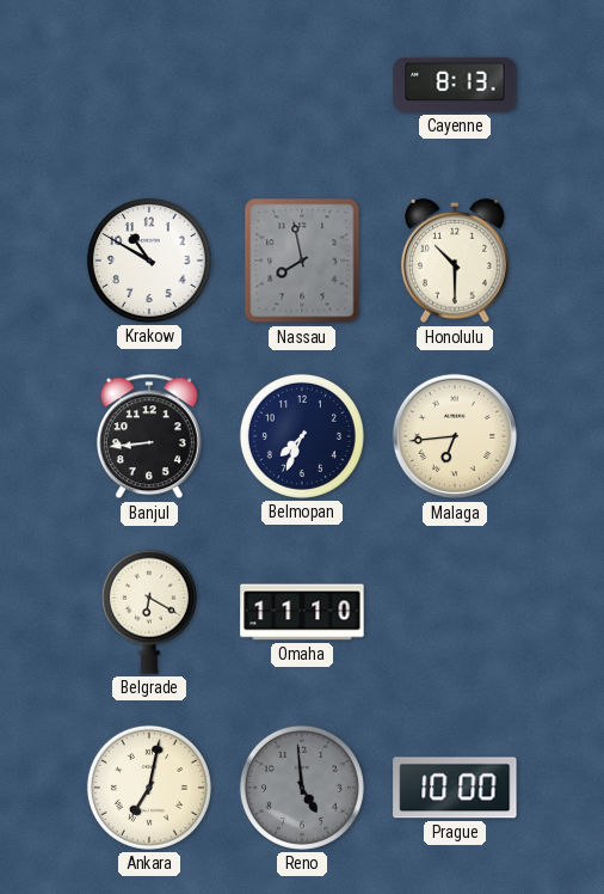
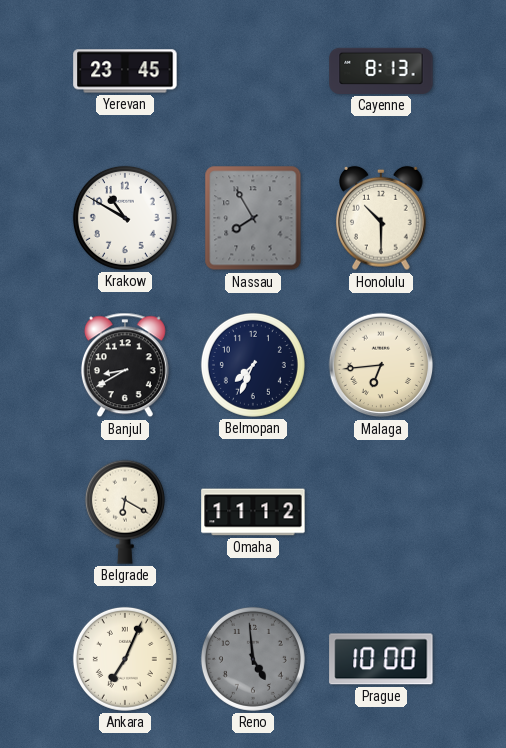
Yerevan: none -> 23:45 (125, 71)
Nassau: 7:58 -> 7:55 (253, 218)
Banjul: 8:44 -> 8:40 (125, 365)
Omaha: 11:10 -> 11:12 (253, 512)
Ankara: 7:02 -> 7:04 (125, 659)
